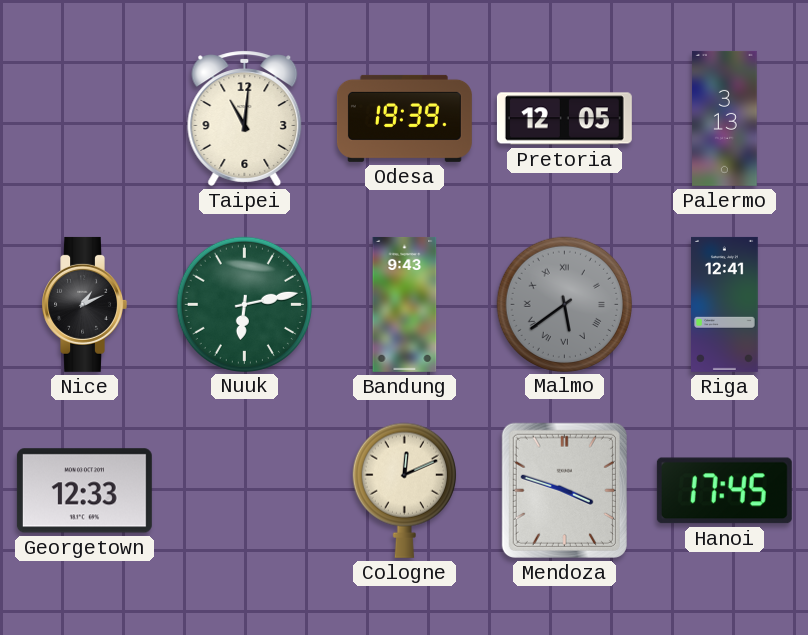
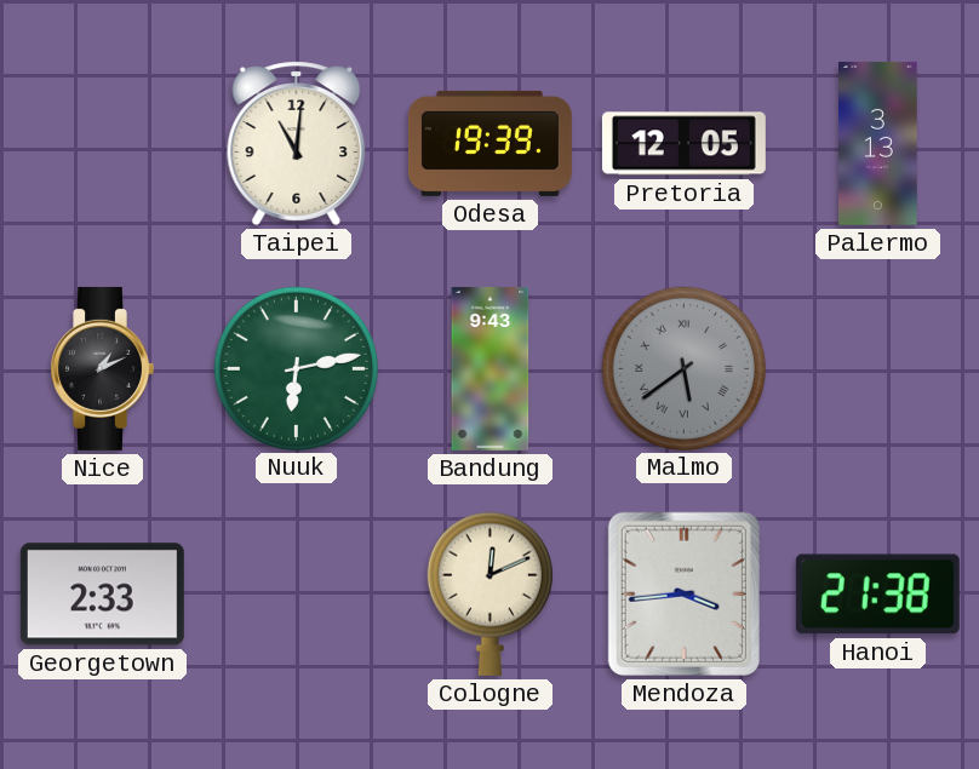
Riga: 12:41 -> none (725, 304)
Georgetown: 12:33 -> 2:33 (102, 595)
Mendoza: 3:48 -> 3:44 (683, 593)
Hanoi: 17:45 -> 21:38 (877, 595)
